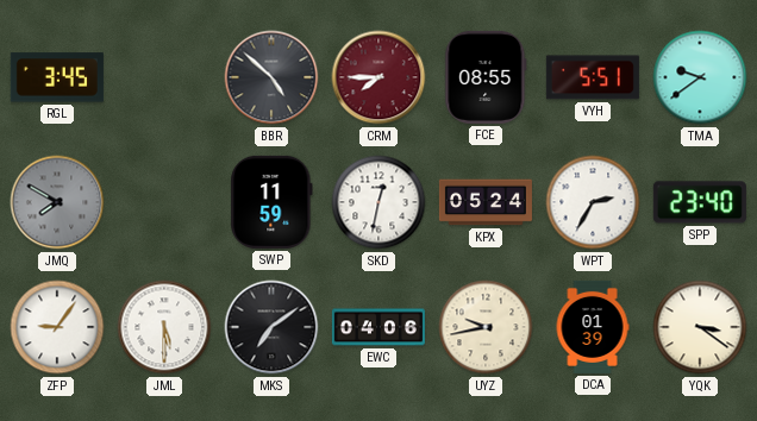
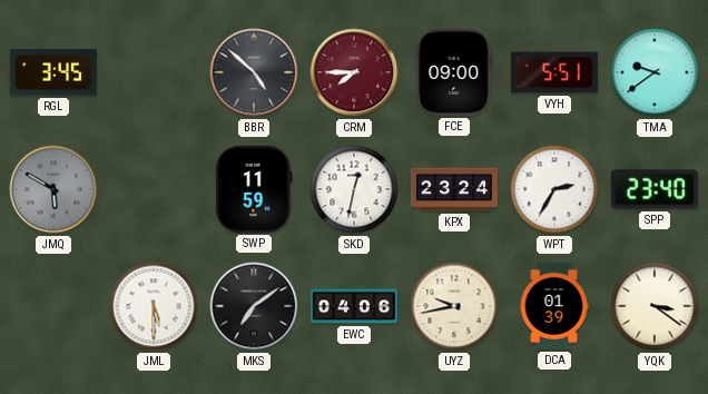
FCE: 08:55 -> 09:00 (454, 72)
JMQ: 7:50 -> 5:50 (53, 189)
KPX: 05:24 -> 23:24 (454, 189)
ZFP: 9:06 -> none (57, 327)
